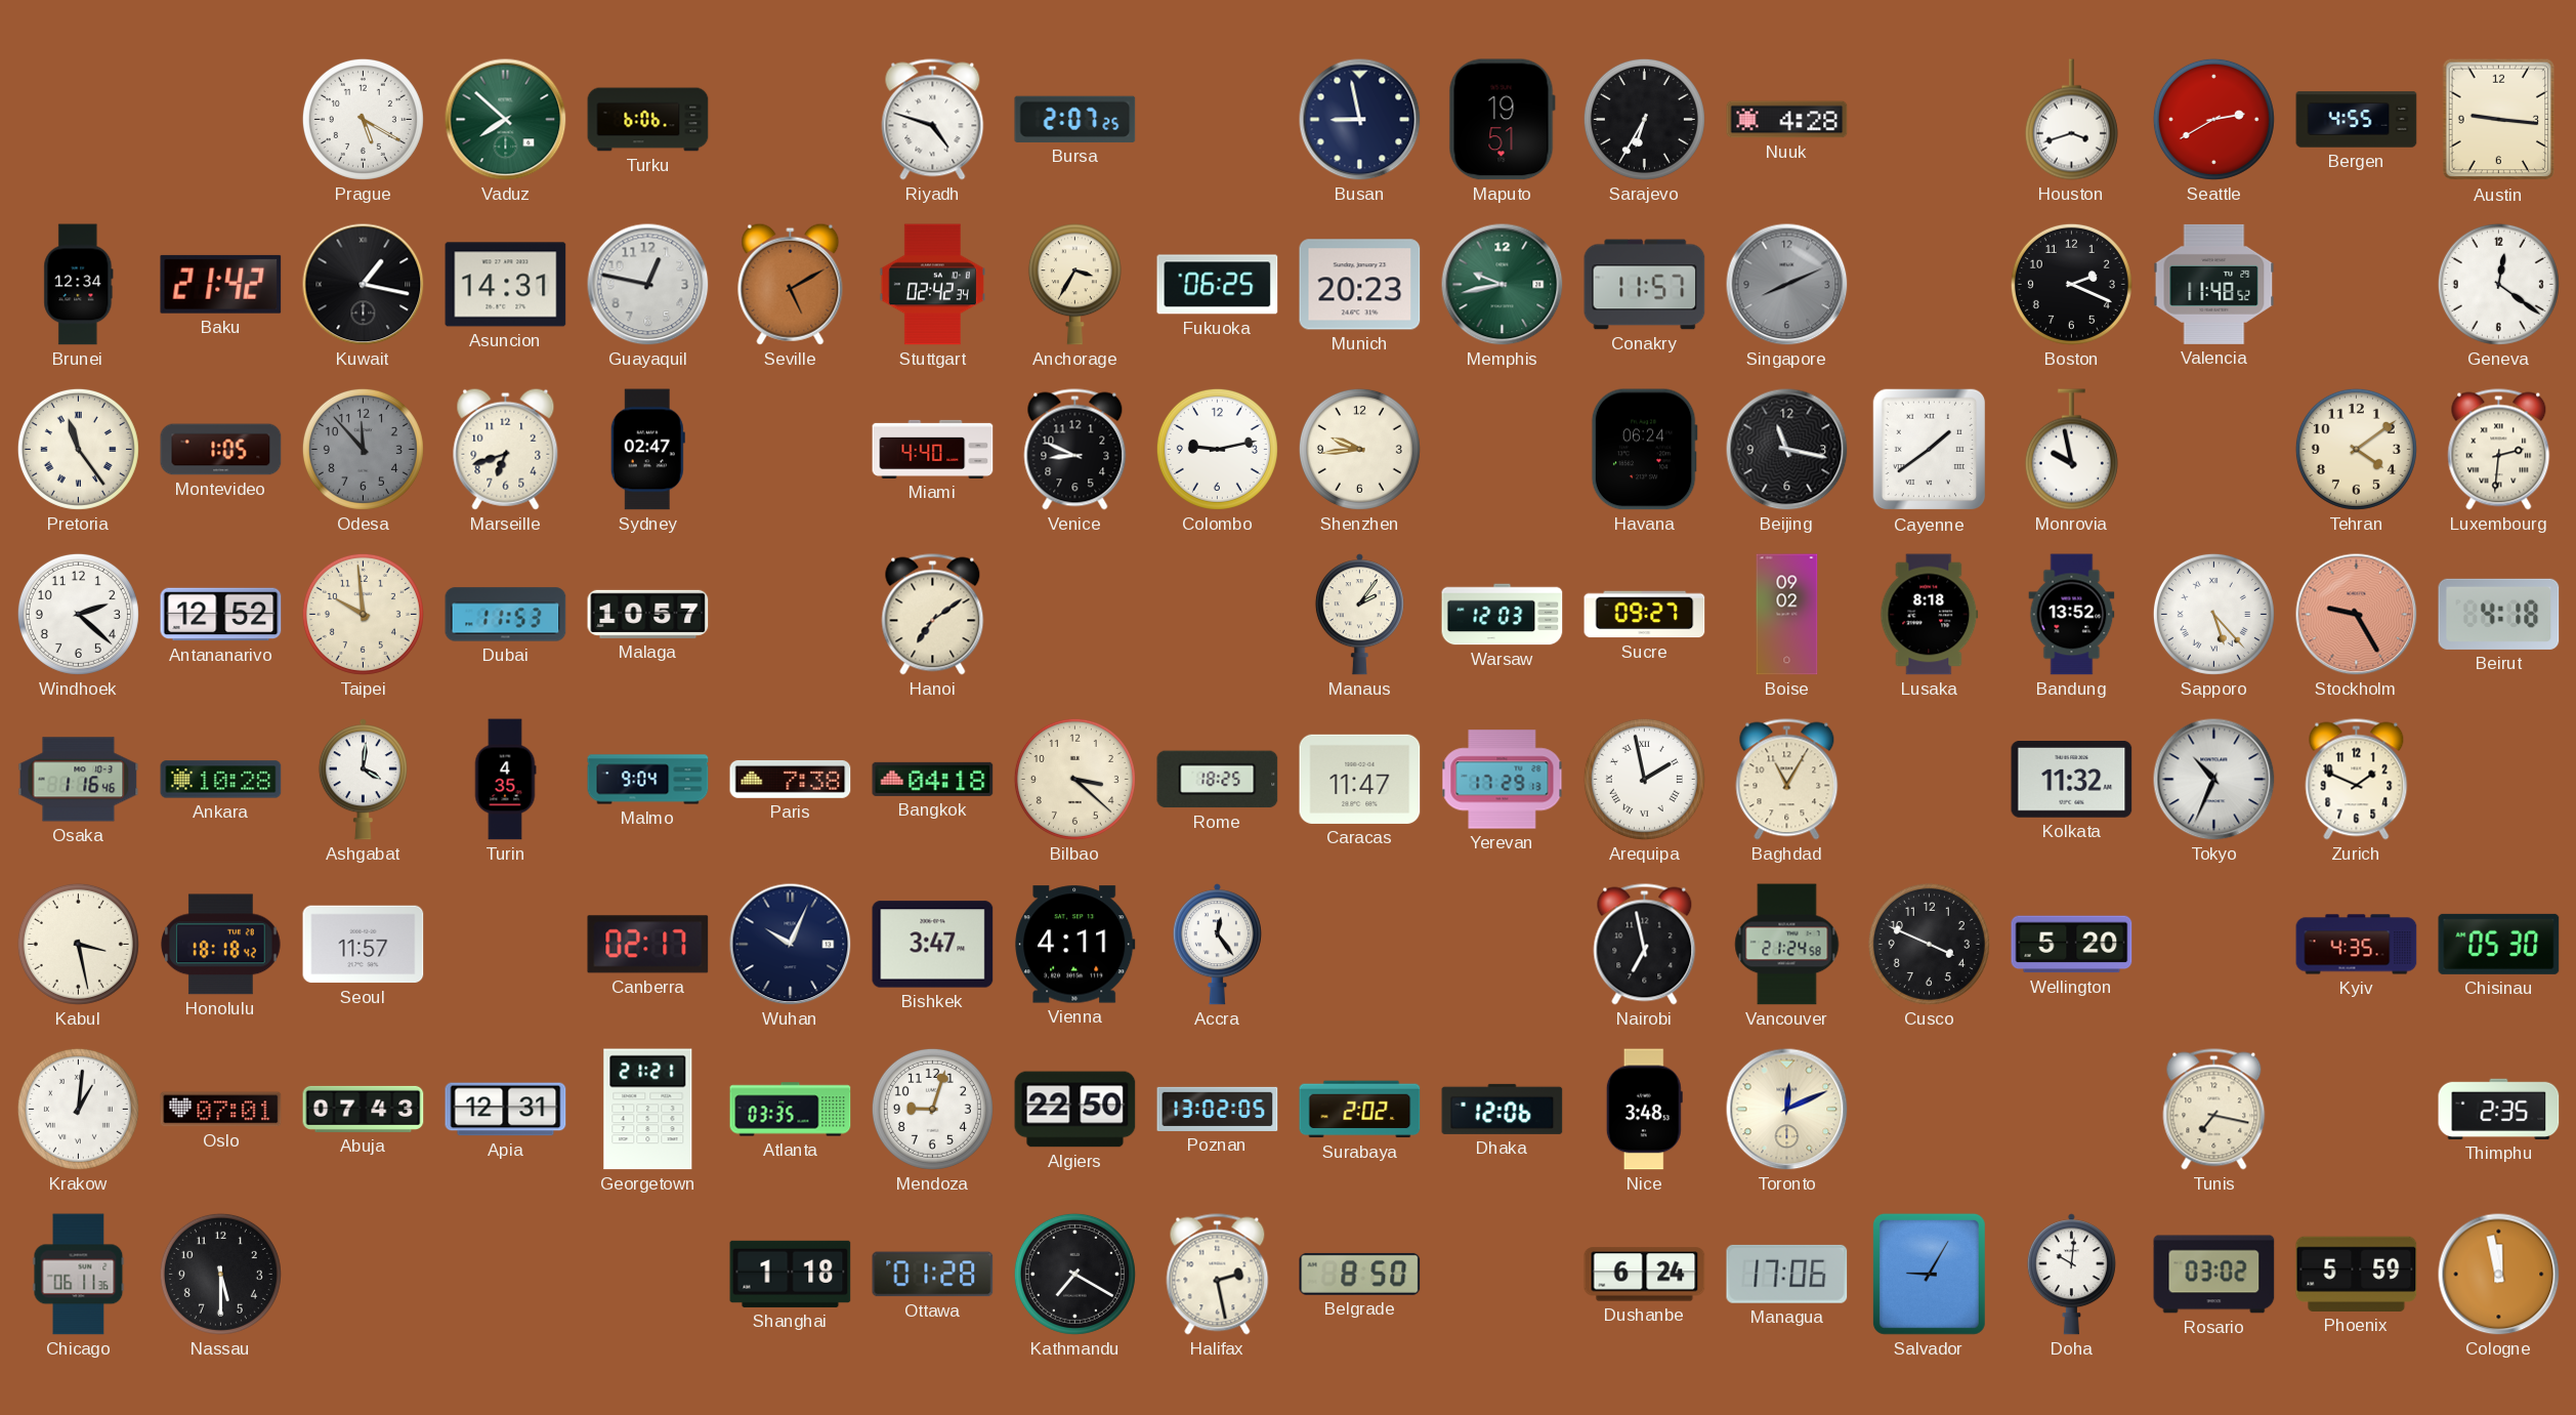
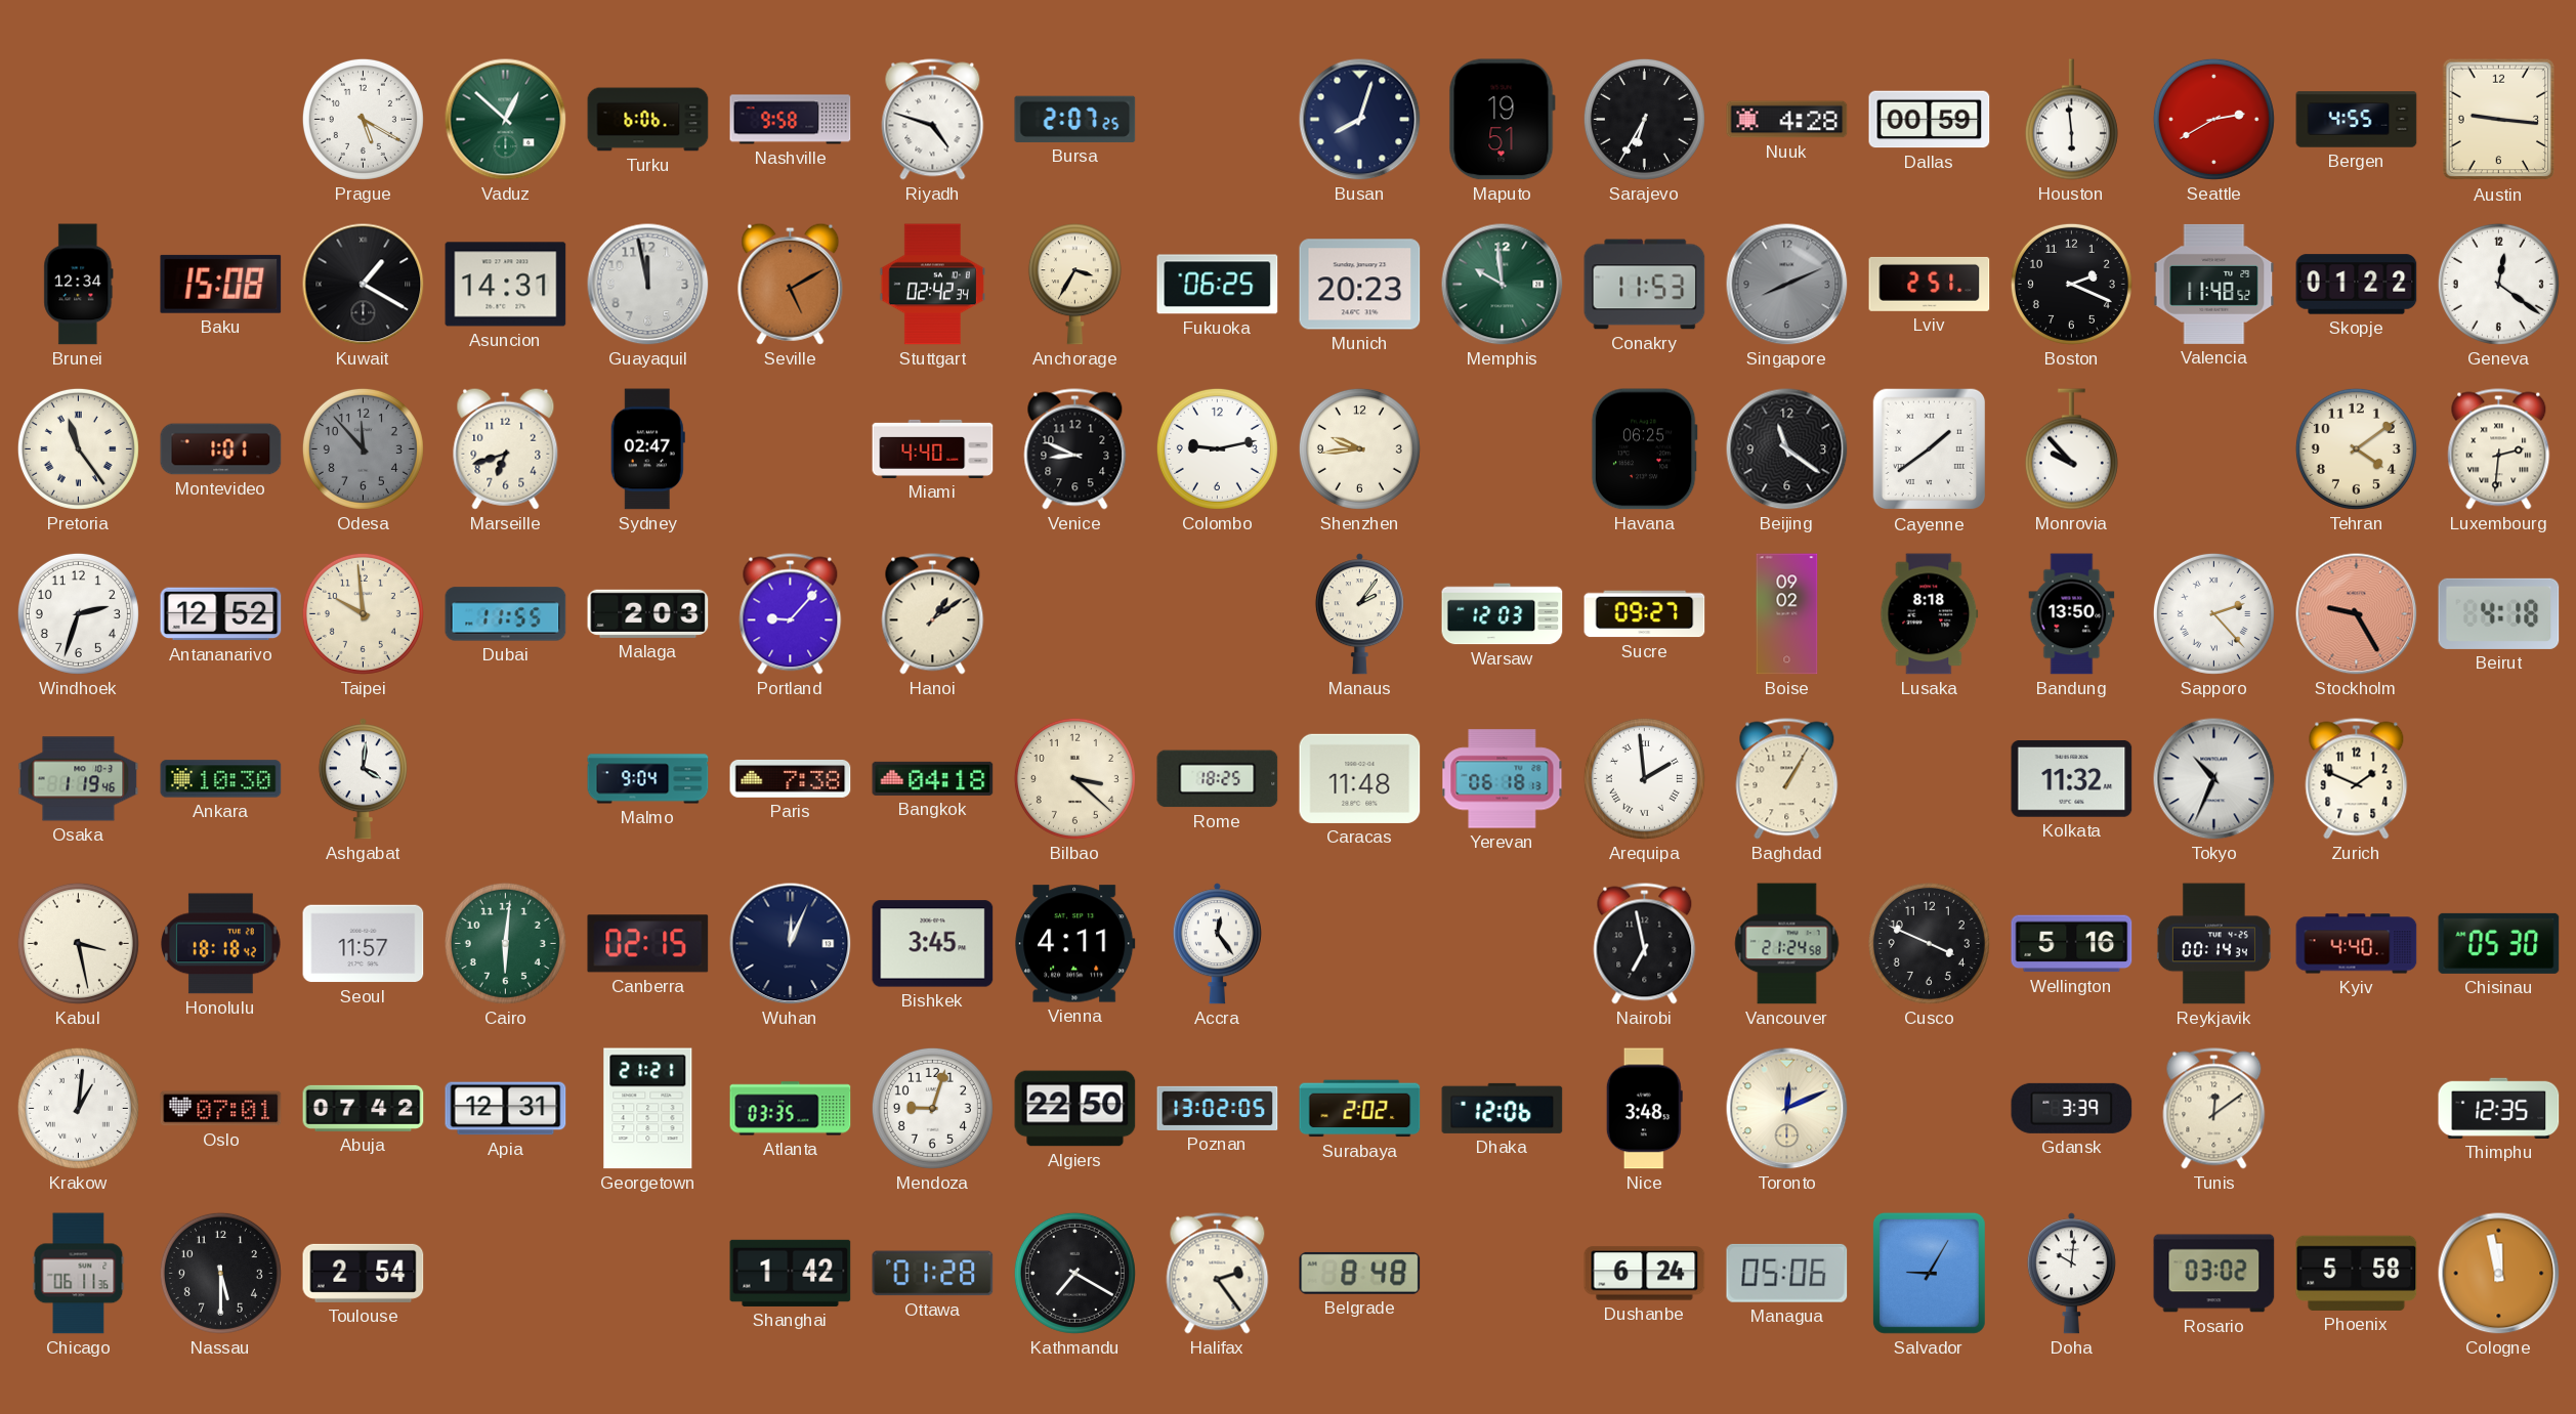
Vaduz: 7:52 -> 12:52 (506, 120)
Nashville: none -> 9:58 (791, 120)
Busan: 8:58 -> 8:03 (1360, 120)
Dallas: none -> 00:59 (1930, 120)
Houston: 3:42 -> 5:59 (2071, 120)
Baku: 21:42 -> 15:08 (221, 284)
Kuwait: 1:17 -> 1:20 (364, 285)
Guayaquil: 12:47 -> 11:58 (648, 285)
Memphis: 9:43 -> 9:59 (1503, 285)
Conakry: 11:57 -> 11:53 (1645, 285)
Lviv: none -> 2:51 (1930, 284)
Skopje: none -> 01:22 (2357, 285)
Montevideo: 1:05 -> 1:01 (221, 449)
Havana: 06:24 -> 06:25 (1644, 449)
Beijing: 11:17 -> 11:21 (1787, 449)
Monrovia: 9:58 -> 9:53 (2071, 449)
Windhoek: 2:22 -> 2:33 (78, 613)
Dubai: 11:53 -> 11:55 (506, 614)
Malaga: 10:57 -> 2:03 (648, 613)
Portland: none -> 9:07 (791, 614)
Hanoi: 7:09 -> 1:09 (933, 614)
Bandung: 13:52 -> 13:50 (2072, 614)
Sapporo: 5:23 -> 2:23 (2213, 613)
Osaka: 1:16 -> 1:19 (79, 779)
Ankara: 10:28 -> 10:30 (221, 779)
Turin: 4:35 -> none (505, 780)
Caracas: 11:47 -> 11:48 (1360, 778)
Yerevan: 17:29 -> 06:18 (1503, 779)
Arequipa: 1:58 -> 1:59 (1644, 778)
Baghdad: 11:05 -> 1:05 (1787, 779)
Cairo: none -> 6:01 (505, 943)
Canberra: 02:17 -> 02:15 (648, 944)
Wuhan: 10:04 -> 12:04 (791, 944)
Bishkek: 3:47 -> 3:45 (933, 944)
Wellington: 5:20 -> 5:16 (2072, 944)
Reykjavik: none -> 00:14 (2213, 944)
Kyiv: 4:35 -> 4:40 (2357, 944)
Abuja: 07:43 -> 07:42 (364, 1108)
Gdansk: none -> 3:39 (2072, 1108)
Tunis: 7:17 -> 12:09 (2214, 1109)
Thimphu: 2:35 -> 12:35 (2499, 1108)
Toulouse: none -> 2:54 (364, 1273)
Shanghai: 1:18 -> 1:42 (791, 1273)
Halifax: 2:28 -> 2:24 (1218, 1274)
Belgrade: 8:50 -> 8:48 (1360, 1273)
Managua: 17:06 -> 05:06 (1787, 1273)
Phoenix: 5:59 -> 5:58 (2357, 1273)
